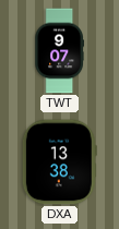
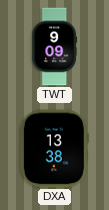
TWT: 9:07 -> 9:09 (54, 47)
